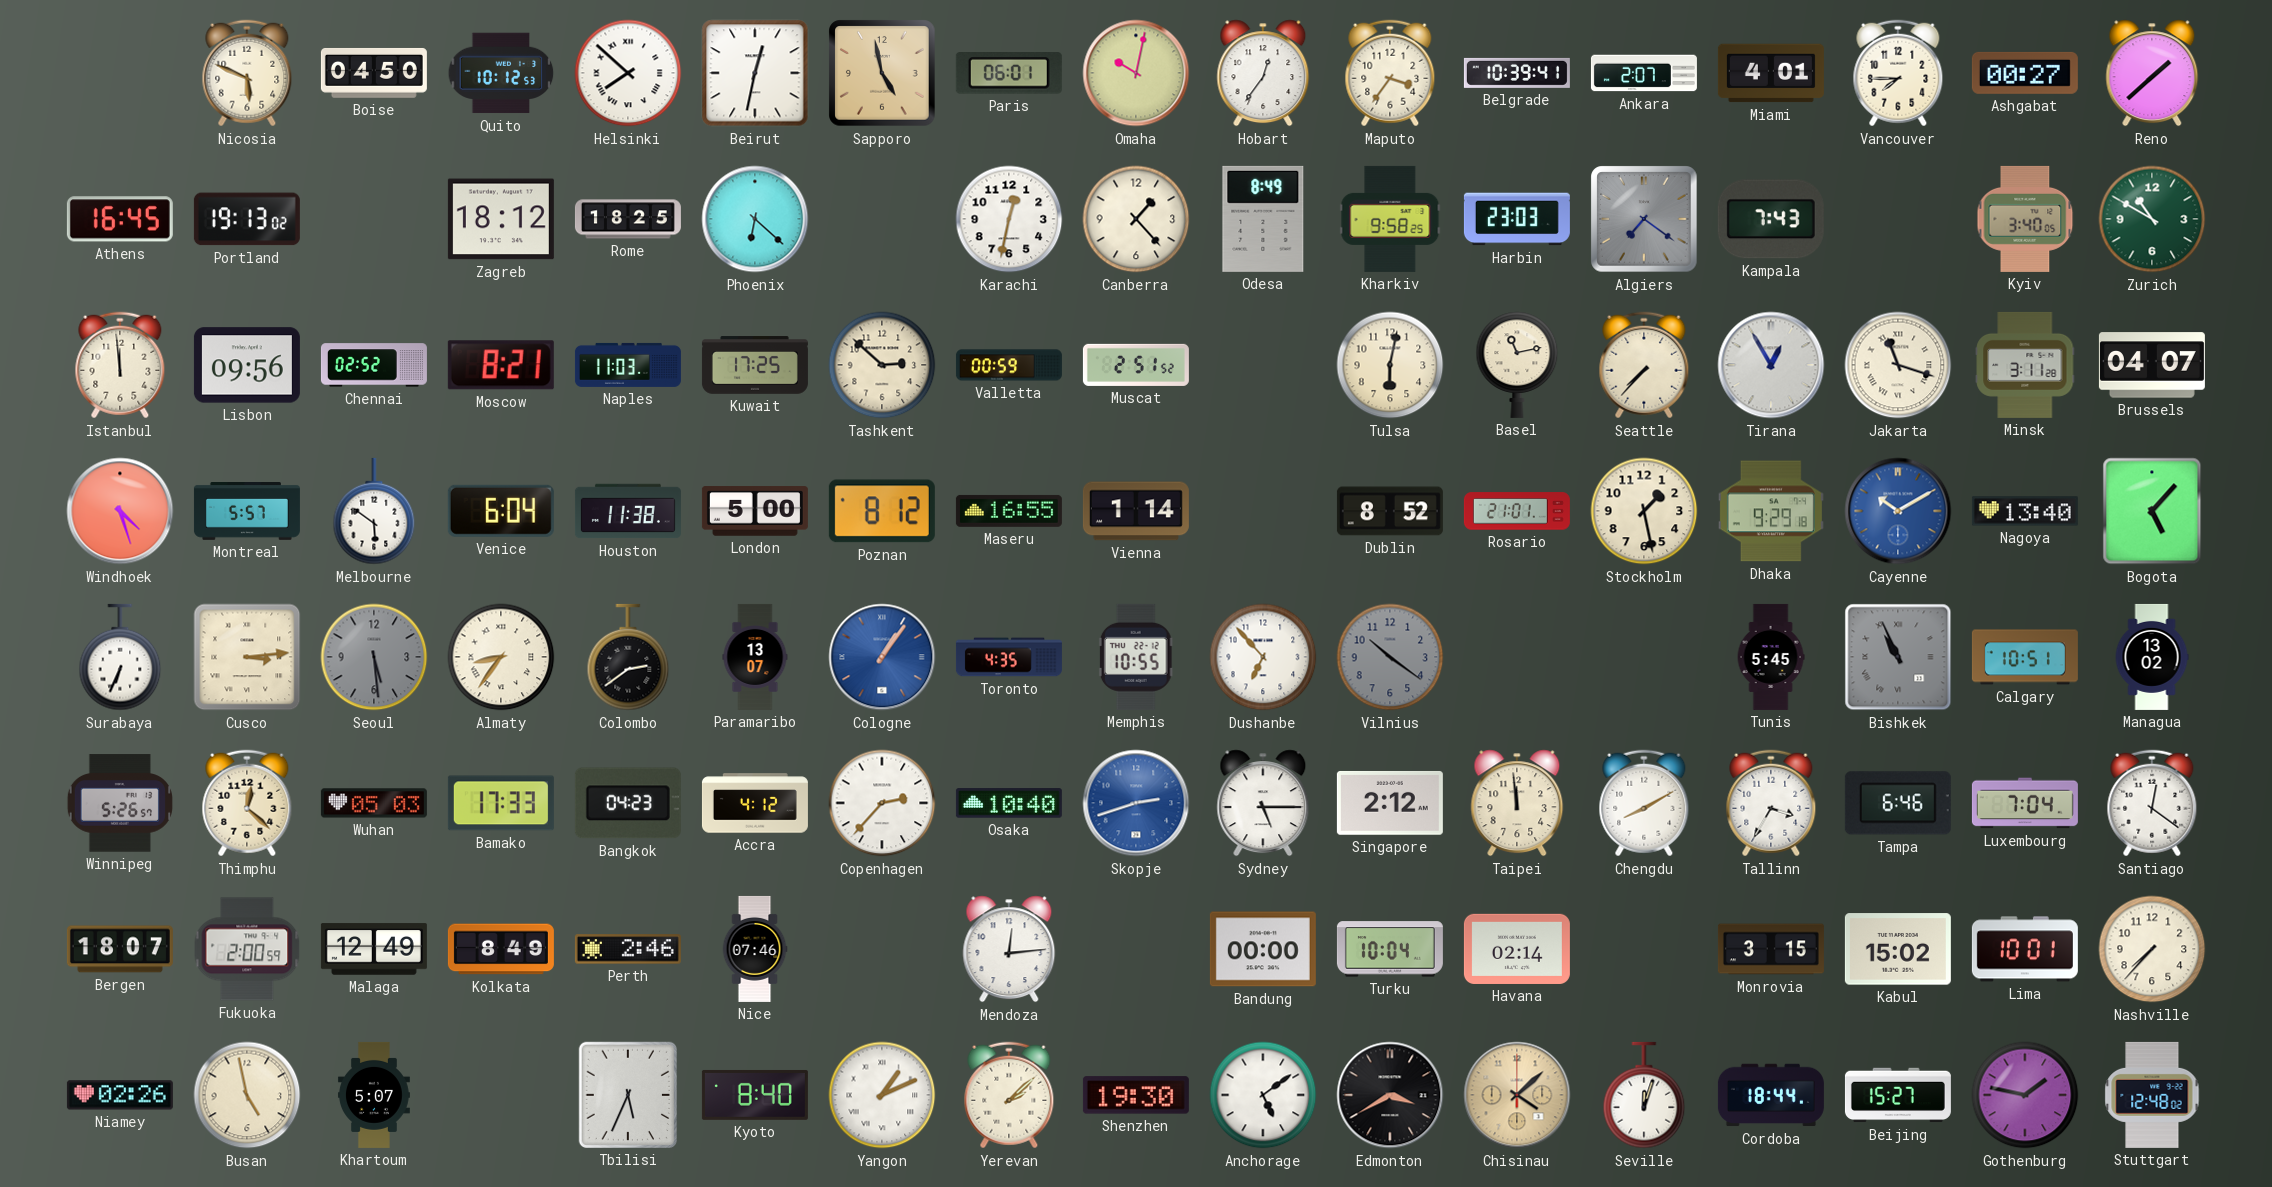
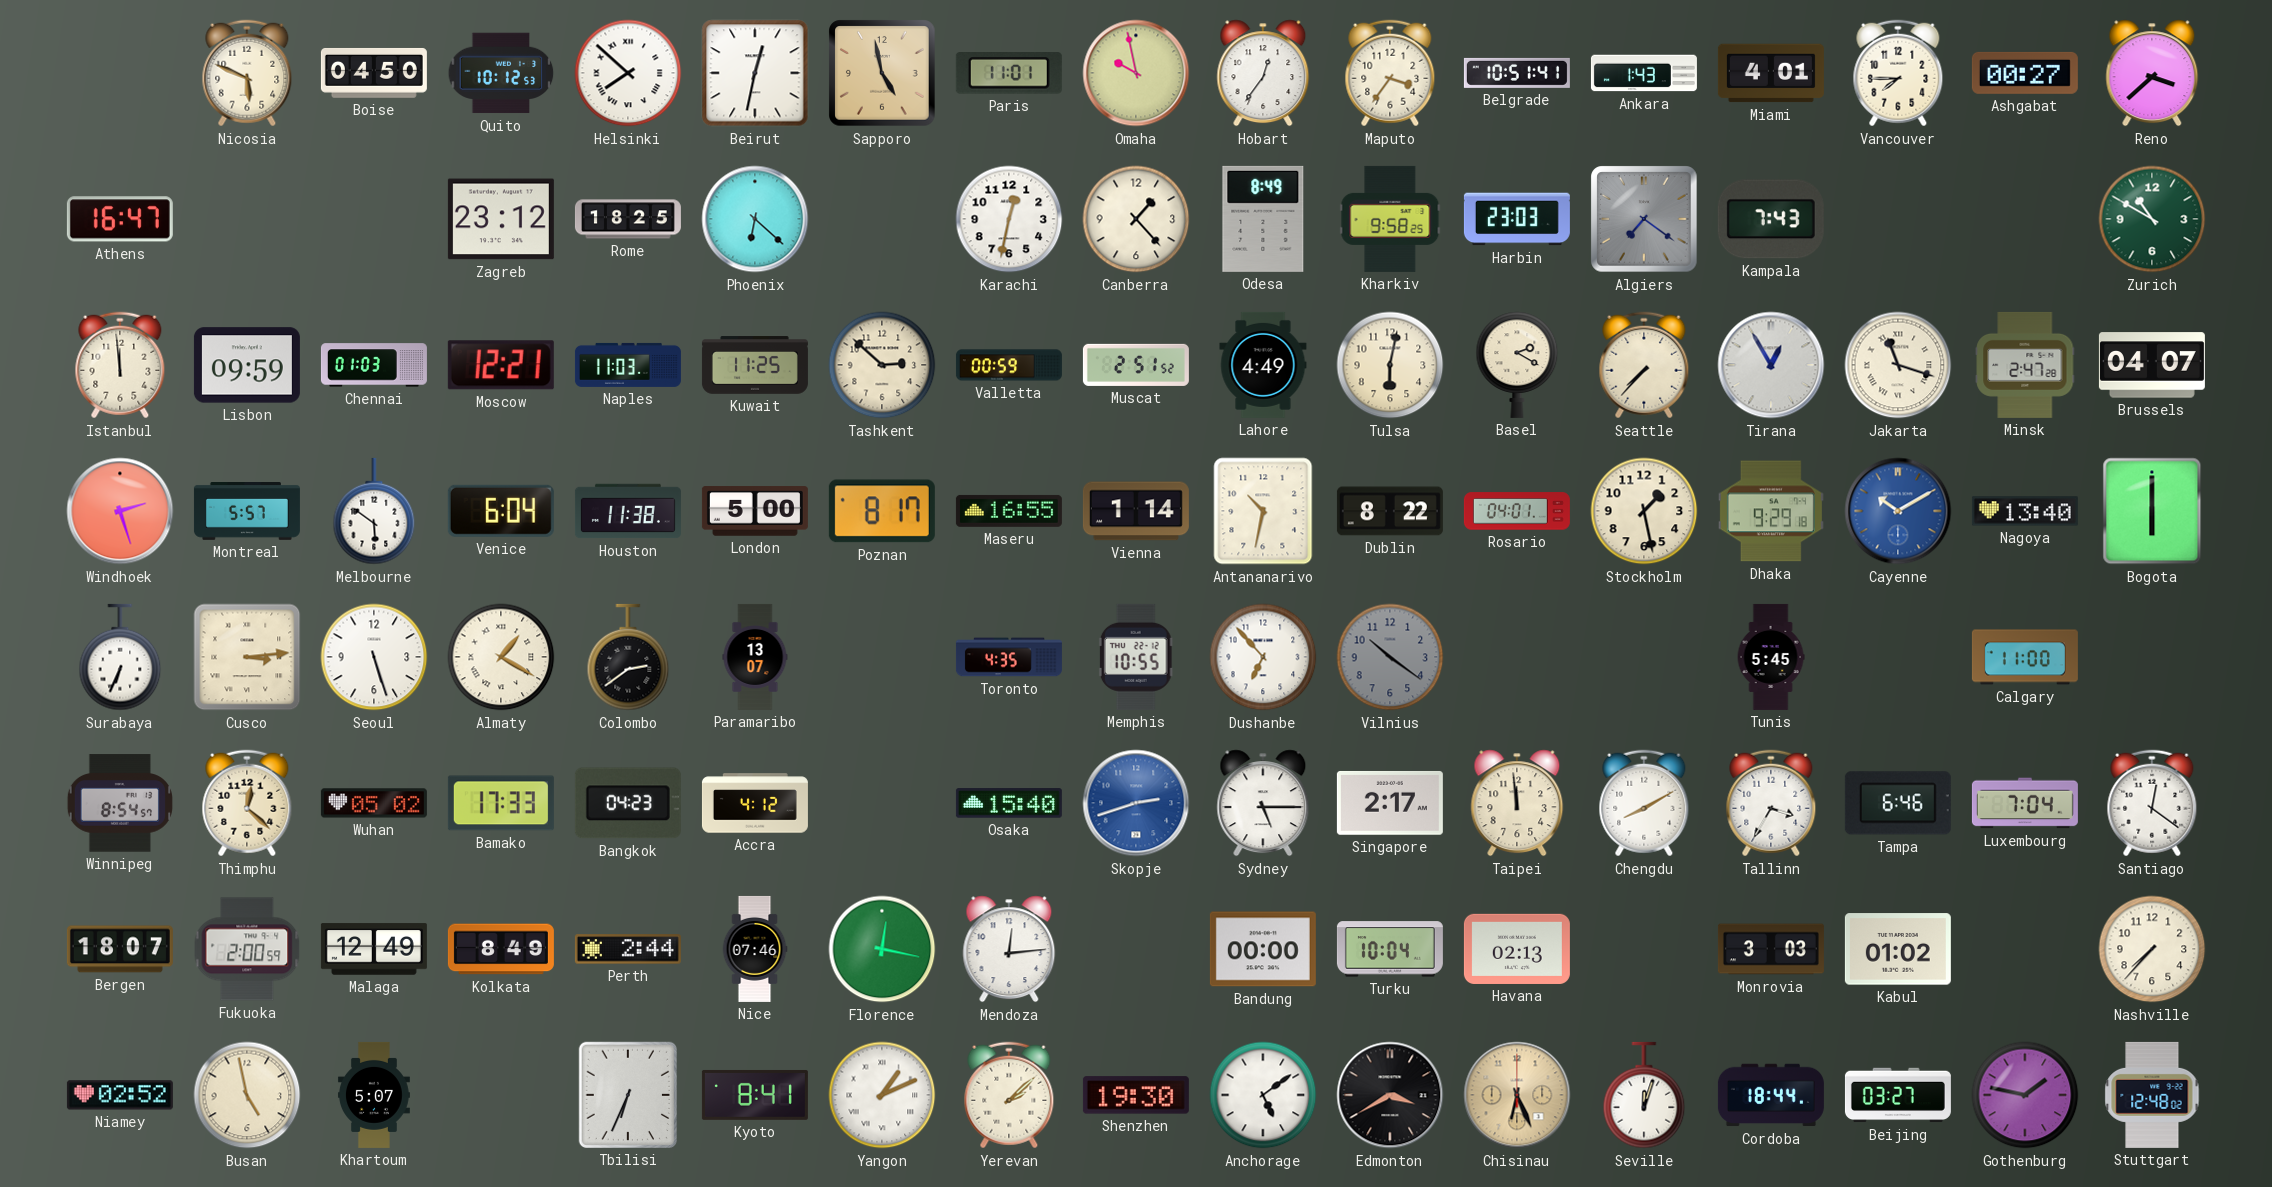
Paris: 06:01 -> 11:01 (1009, 74)
Omaha: 10:02 -> 9:58 (1136, 73)
Belgrade: 10:39 -> 10:51 (1517, 73)
Ankara: 2:07 -> 1:43 (1644, 73)
Reno: 1:38 -> 3:38 (2152, 73)
Athens: 16:45 -> 16:47 (120, 219)
Portland: 19:13 -> none (247, 219)
Zagreb: 18:12 -> 23:12 (501, 219)
Kyiv: 3:40 -> none (2025, 219)
Lisbon: 09:56 -> 09:59 (247, 365)
Chennai: 02:52 -> 01:03 (374, 365)
Moscow: 8:21 -> 12:21 (501, 365)
Kuwait: 17:25 -> 11:25 (755, 365)
Lahore: none -> 4:49 (1263, 365)
Basel: 11:13 -> 2:20 (1517, 365)
Minsk: 3:11 -> 2:47 (2025, 365)
Windhoek: 4:27 -> 2:27 (120, 511)
Poznan: 8:12 -> 8:17 (882, 511)
Antananarivo: none -> 10:32 (1263, 511)
Dublin: 8:52 -> 8:22 (1390, 511)
Rosario: 21:01 -> 04:01 (1517, 511)
Bogota: 5:07 -> 6:00 (2152, 511)
Seoul: 5:29 -> 5:27 (374, 657)
Seoul dial: grey -> white (374, 657)
Almaty: 8:36 -> 1:20 (501, 657)
Cologne: 1:06 -> none (882, 657)
Bishkek: 10:56 -> none (1898, 657)
Calgary: 10:51 -> 11:00 (2025, 657)
Managua: 13:02 -> none (2152, 657)
Winnipeg: 5:26 -> 8:54 (120, 803)
Wuhan: 05:03 -> 05:02 (374, 803)
Copenhagen: 2:37 -> none (882, 803)
Osaka: 10:40 -> 15:40 (1009, 803)
Singapore: 2:12 -> 2:17 (1390, 803)
Perth: 2:46 -> 2:44 (628, 949)
Florence: none -> 12:17 (882, 949)
Havana: 02:14 -> 02:13 (1517, 949)
Monrovia: 3:15 -> 3:03 (1771, 949)
Kabul: 15:02 -> 01:02 (1898, 949)
Lima: 10:01 -> none (2025, 949)
Niamey: 02:26 -> 02:52 (120, 1095)
Tbilisi: 5:34 -> 6:34 (628, 1095)
Kyoto: 8:40 -> 8:41 (755, 1095)
Chisinau: 4:08 -> 6:26 (1517, 1095)
Beijing: 15:27 -> 03:27 (1898, 1095)
